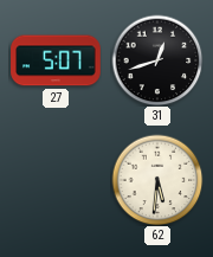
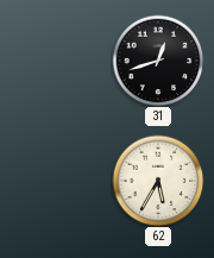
27: 5:07 -> none (56, 60)
62: 5:31 -> 5:35 (158, 181)
